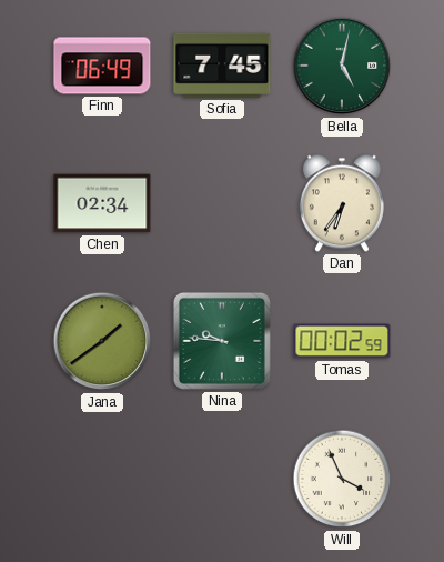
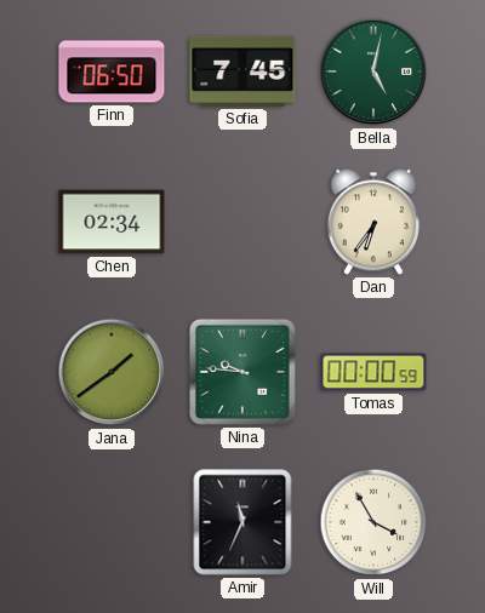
Finn: 06:49 -> 06:50 (112, 71)
Tomas: 00:02 -> 00:00 (373, 372)
Amir: none -> 11:34 (242, 522)
Will: 3:56 -> 3:55 (373, 522)
